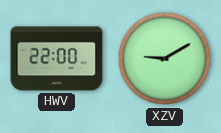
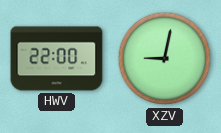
XZV: 9:10 -> 9:02 (165, 59)
